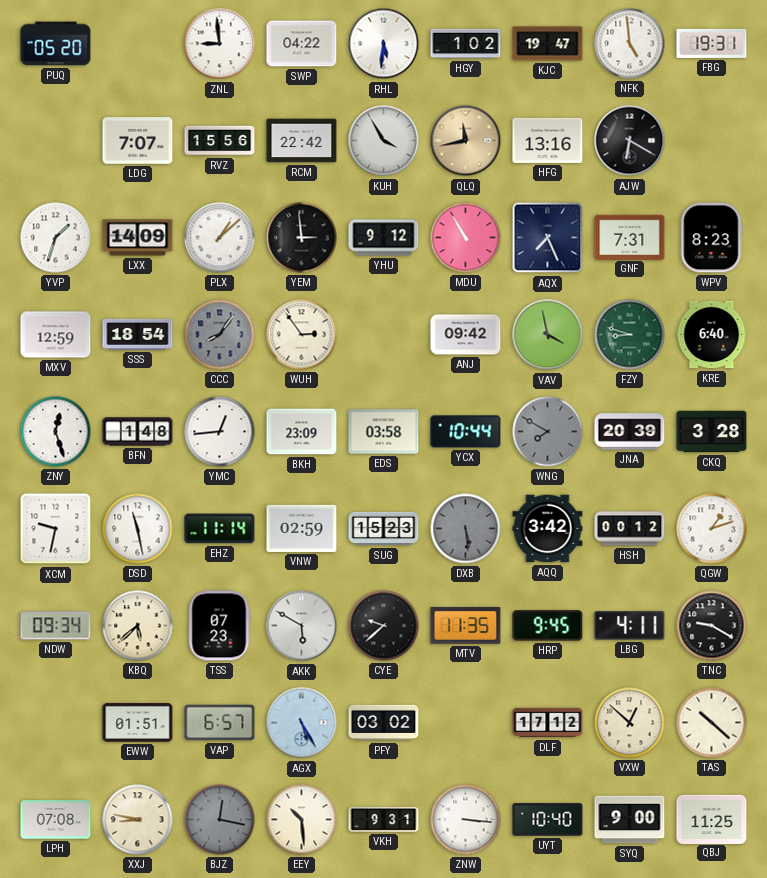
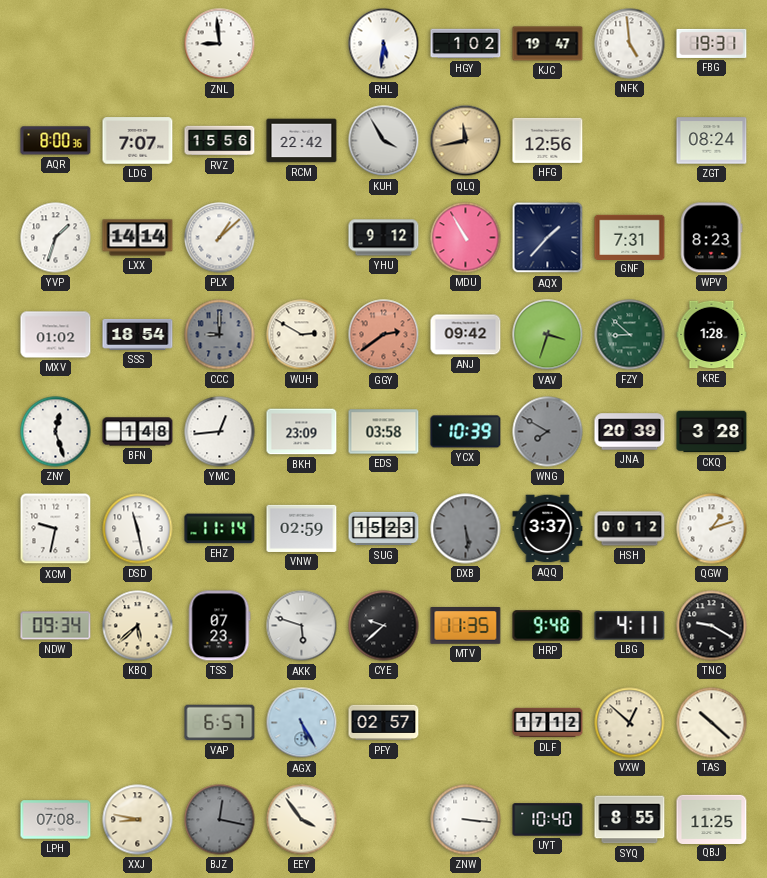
PUQ: 05:20 -> none (56, 44)
SWP: 04:22 -> none (302, 44)
AQR: none -> 8:00 (56, 141)
HFG: 13:16 -> 12:56 (548, 140)
AJW: 6:20 -> none (630, 141)
ZGT: none -> 08:24 (712, 141)
LXX: 14:09 -> 14:14 (138, 238)
YEM: 2:59 -> none (302, 238)
AQX: 7:26 -> 1:37 (548, 238)
MXV: 12:59 -> 01:02 (56, 335)
CCC: 8:06 -> 9:00 (220, 335)
WUH: 2:54 -> 2:50 (302, 335)
GGY: none -> 2:39 (384, 335)
VAV: 3:58 -> 3:33 (548, 335)
FZY: 8:48 -> 8:52 (630, 335)
KRE: 6:40 -> 1:28 (712, 335)
YCX: 10:44 -> 10:39 (466, 432)
AQQ: 3:42 -> 3:37 (548, 529)
AKK: 5:50 -> 5:48 (302, 626)
HRP: 9:45 -> 9:48 (548, 626)
EWW: 01:51 -> none (138, 723)
PFY: 03:02 -> 02:57 (384, 723)
EEY: 10:29 -> 3:54 (302, 820)
VKH: 9:31 -> none (384, 819)
SYQ: 9:00 -> 8:55 (630, 820)
